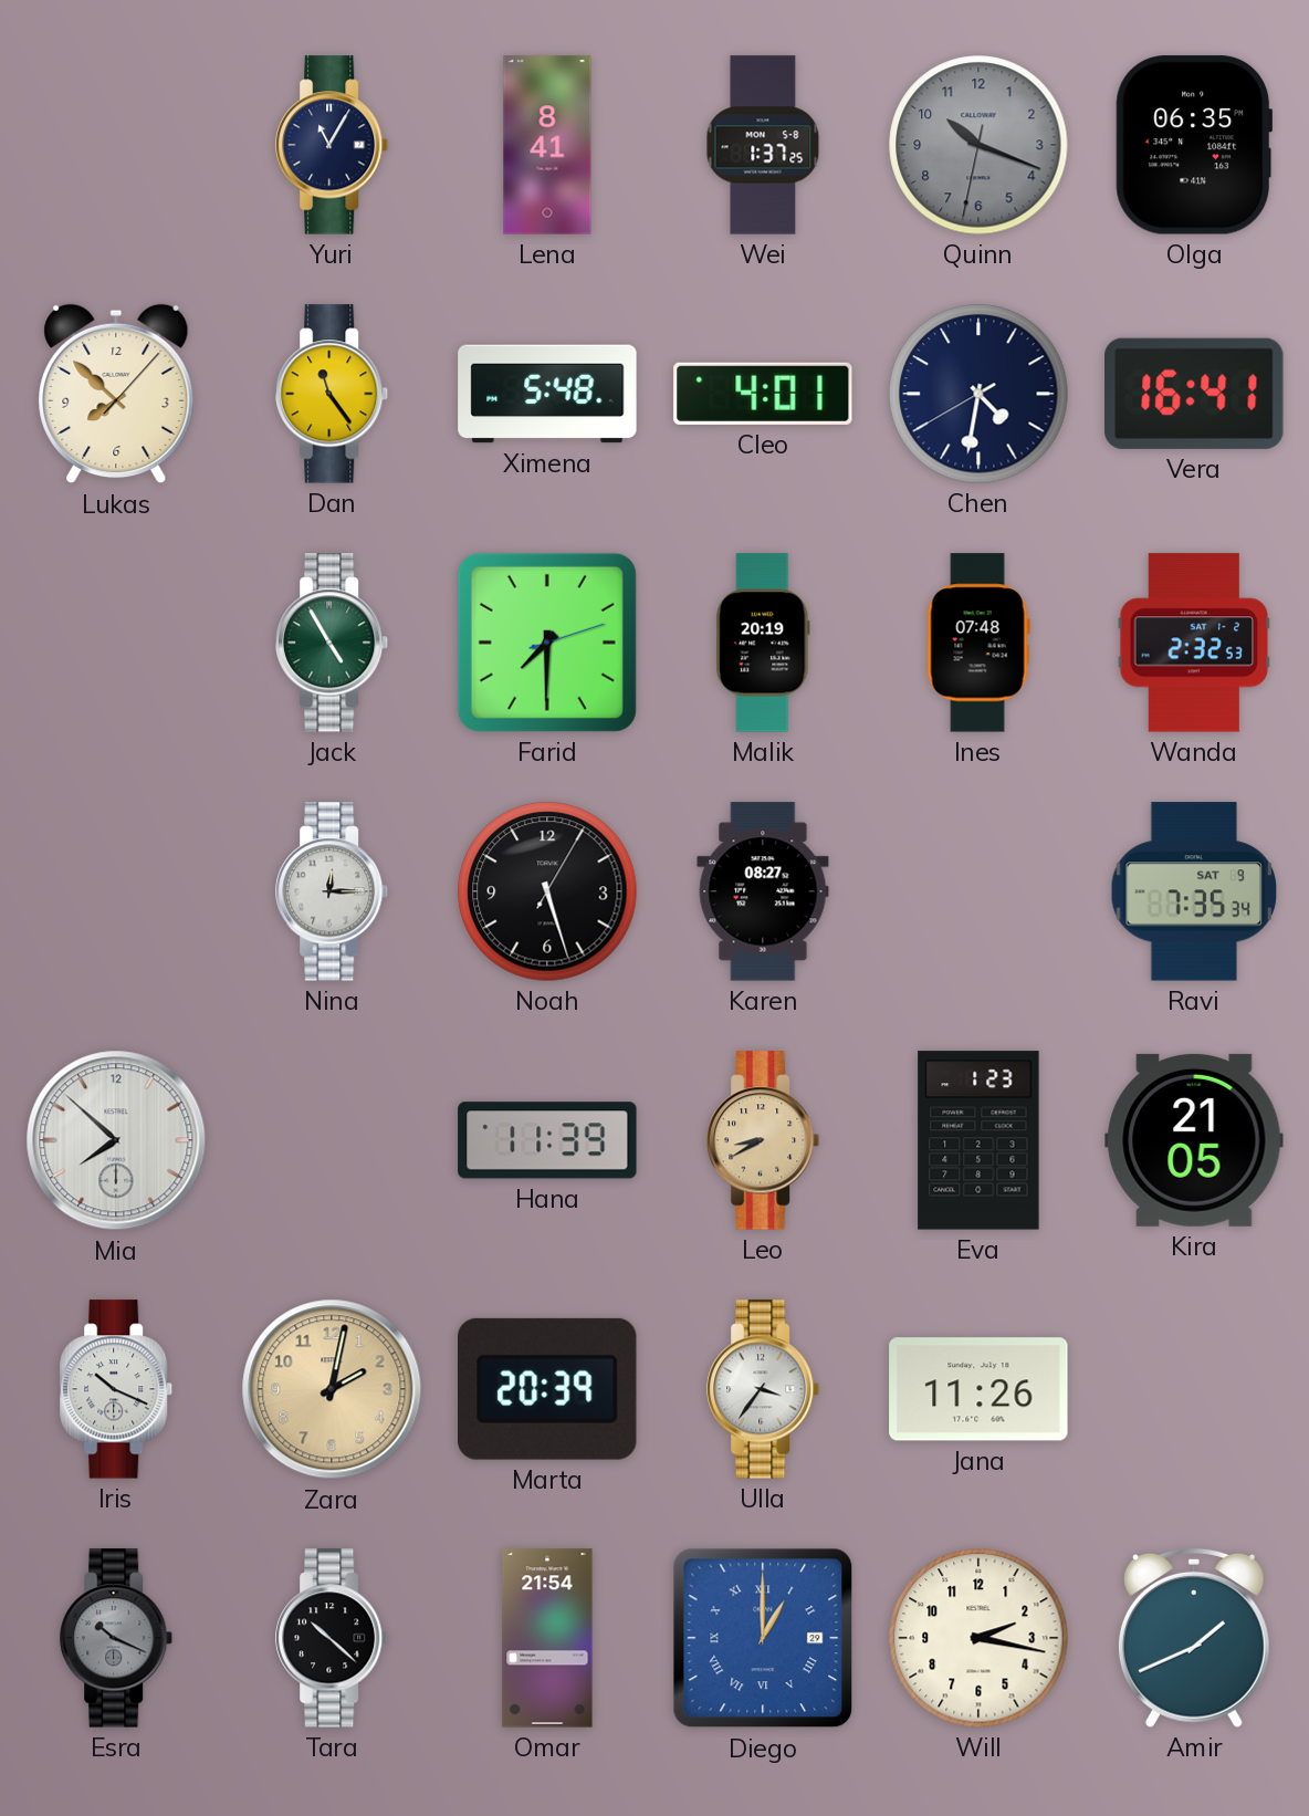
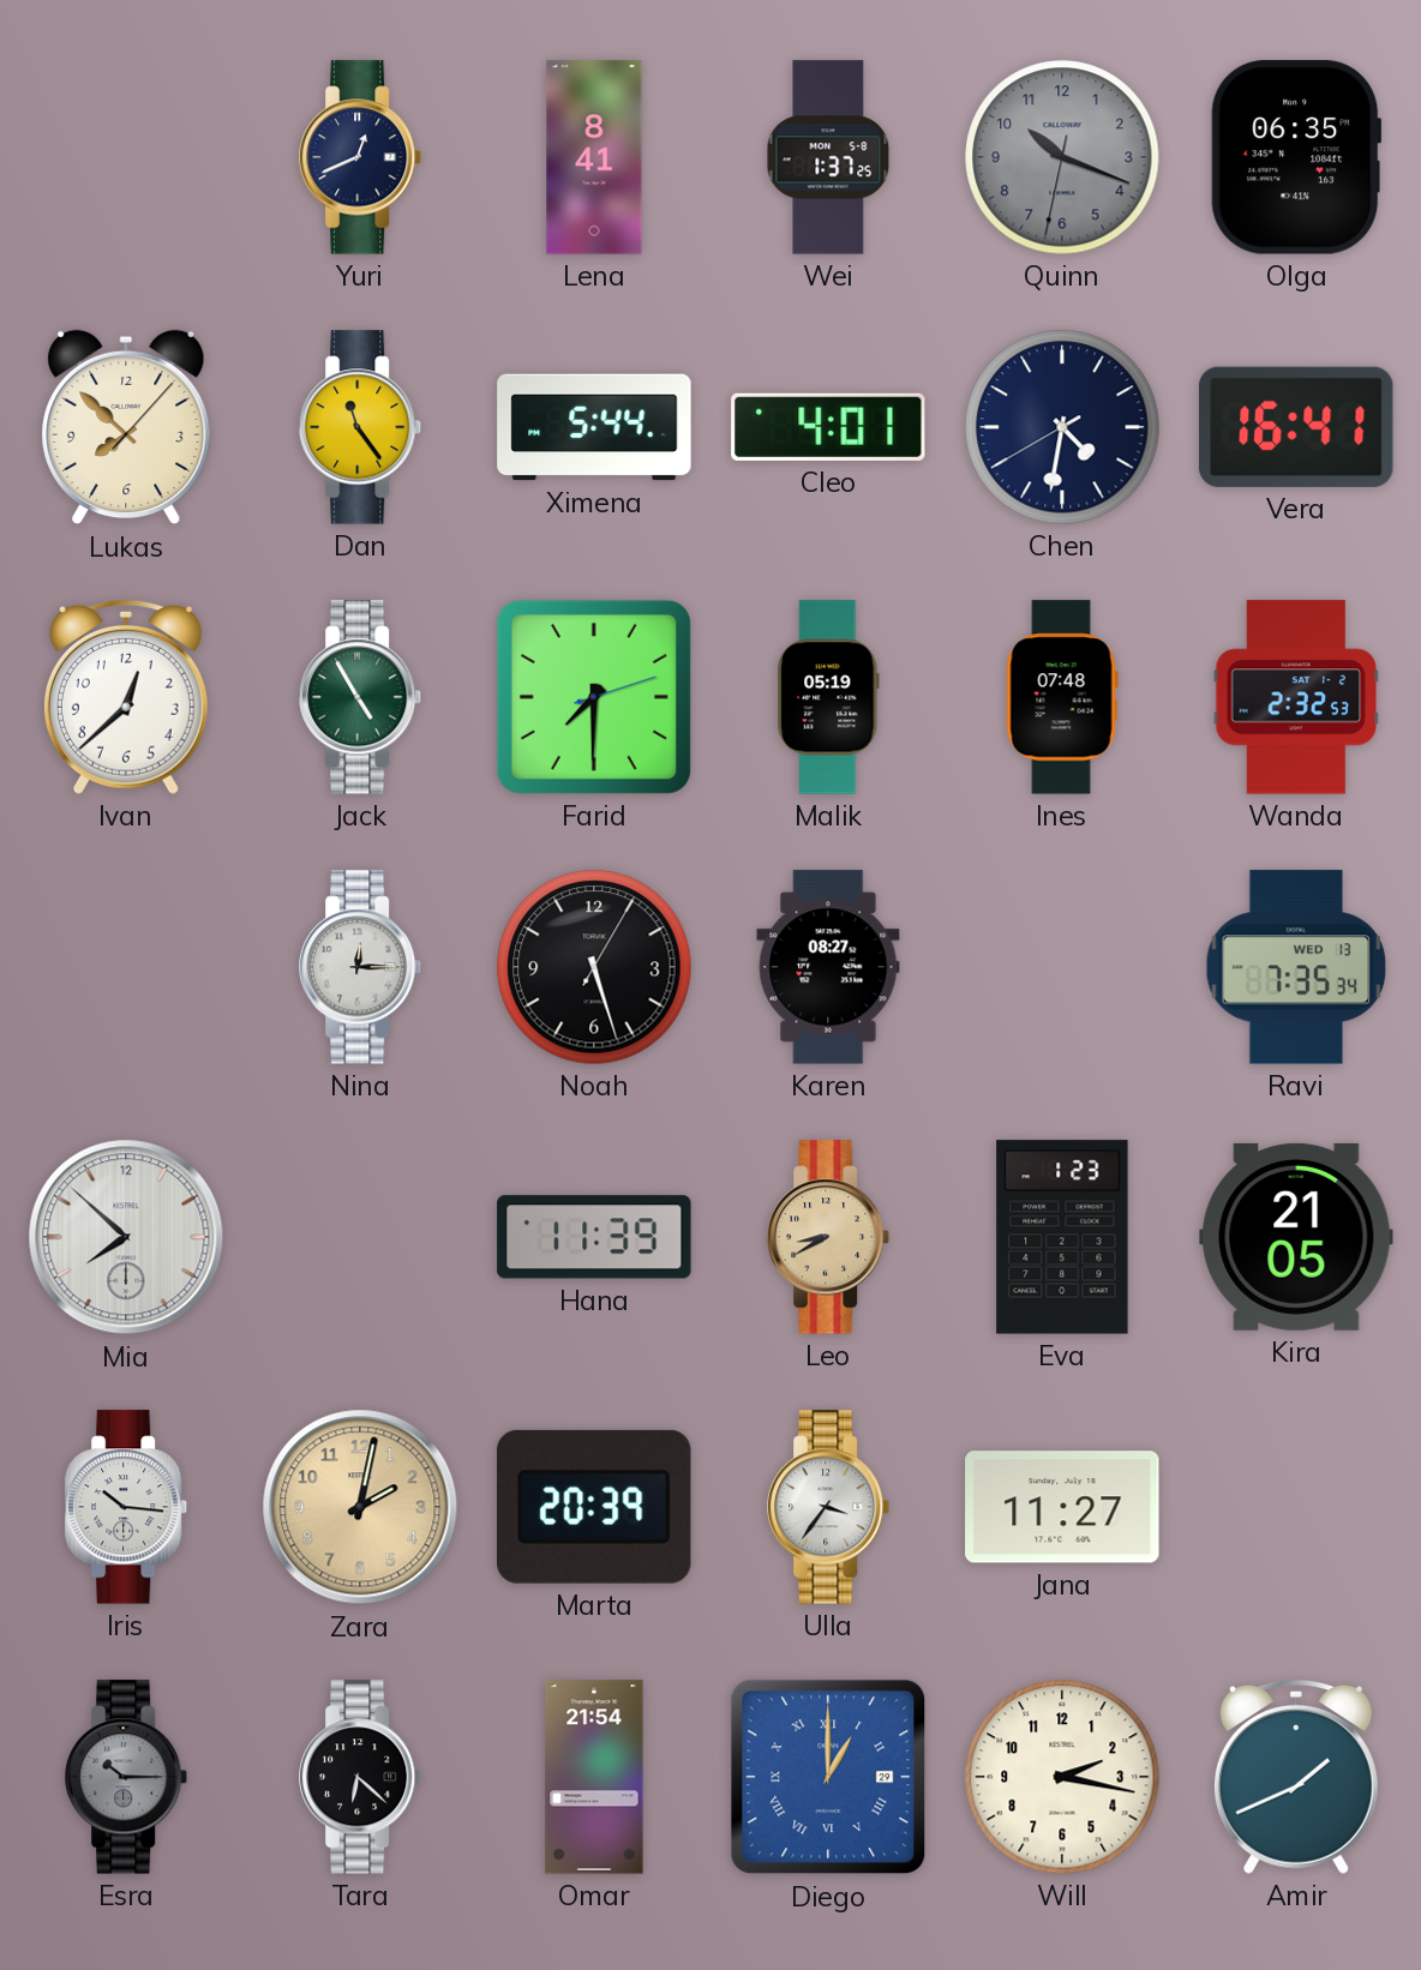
Yuri: 11:05 -> 12:41 (361, 157)
Ximena: 5:48 -> 5:44 (594, 427)
Ivan: none -> 12:38 (126, 697)
Malik: 20:19 -> 05:19 (828, 697)
Ravi date: SAT 9 -> WED 13 (1296, 967)
Iris: 10:19 -> 10:16 (127, 1507)
Jana: 11:26 -> 11:27 (1062, 1507)
Esra: 10:19 -> 10:15 (127, 1777)
Tara: 10:22 -> 6:22 (361, 1777)
